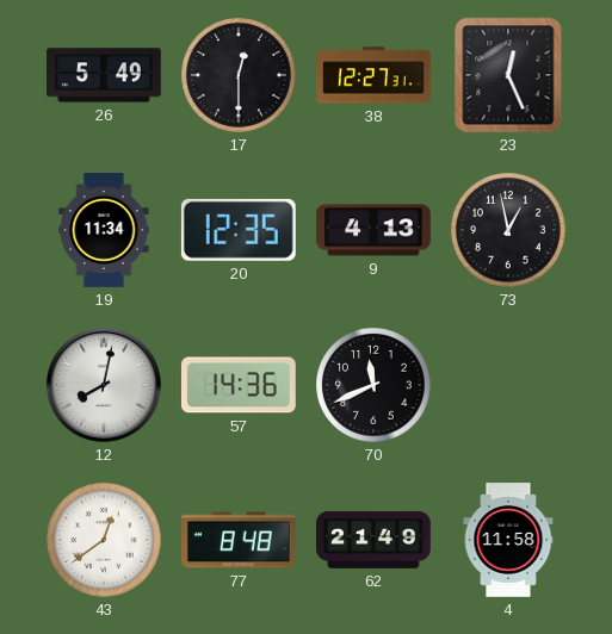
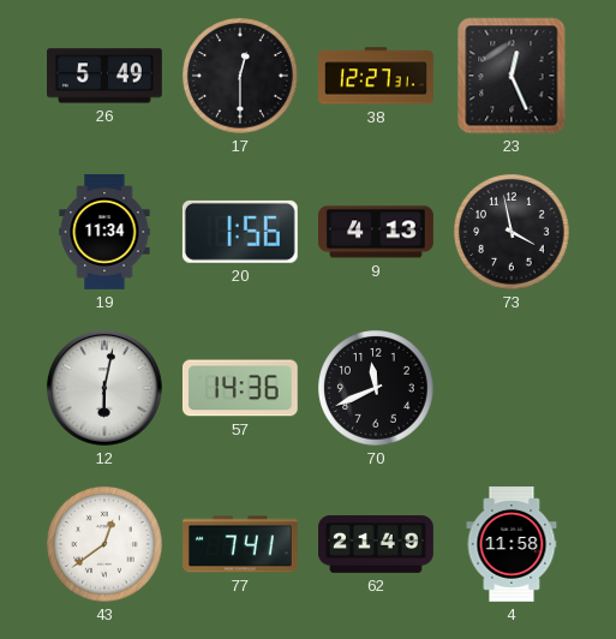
20: 12:35 -> 1:56 (240, 232)
73: 12:58 -> 3:58 (512, 232)
12: 8:02 -> 6:02 (104, 388)
77: 8:48 -> 7:41 (241, 544)
